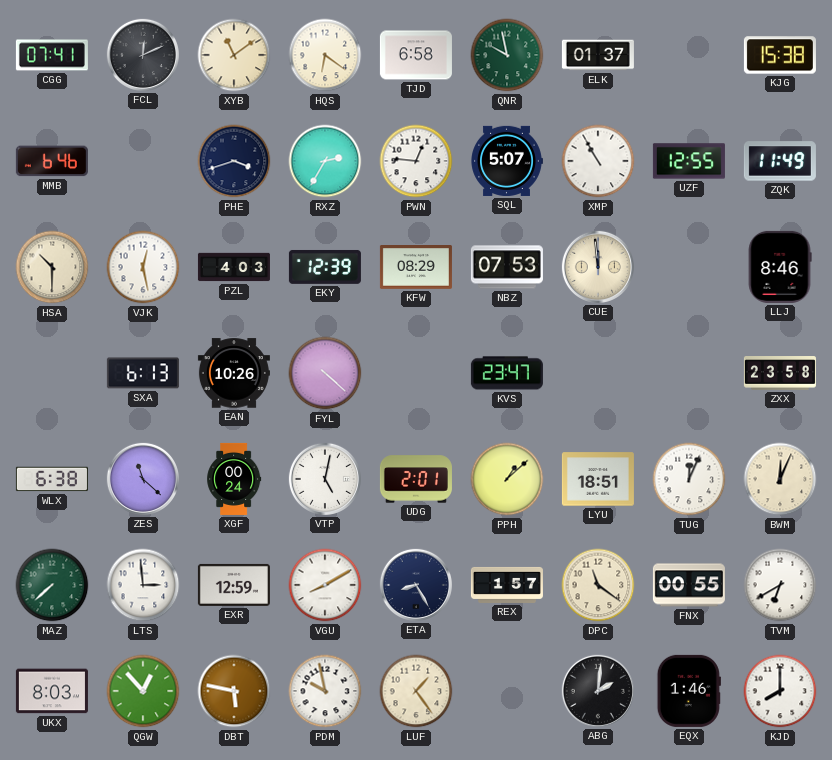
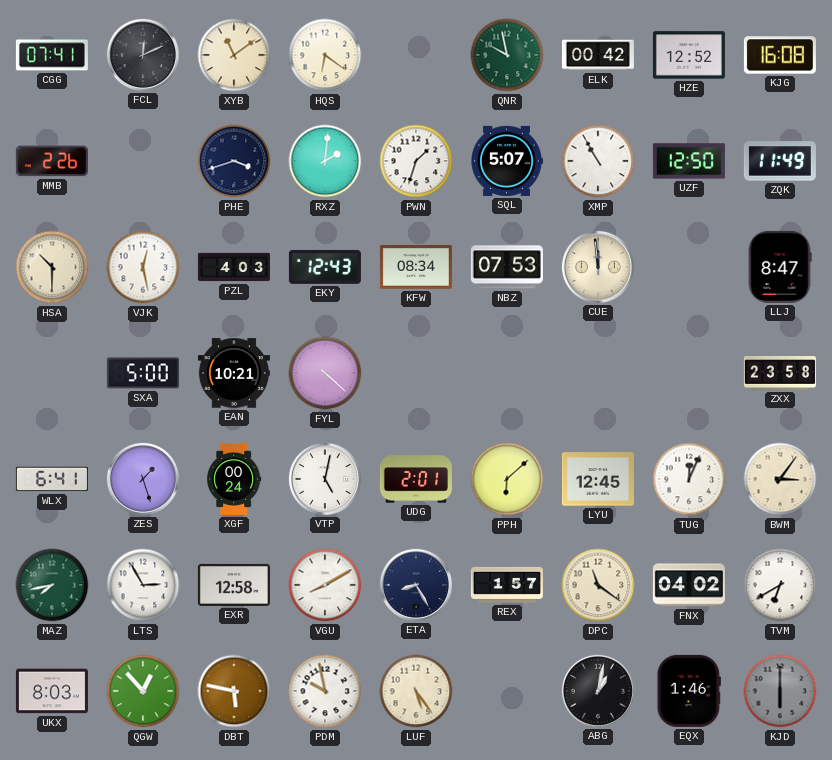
TJD: 6:58 -> none (416, 55)
ELK: 01:37 -> 00:42 (598, 55)
HZE: none -> 12:52 (689, 55)
KJG: 15:38 -> 16:08 (780, 55)
MMB: 6:46 -> 2:26 (52, 161)
RXZ: 2:35 -> 2:01 (325, 161)
PWN: 12:46 -> 1:33 (416, 161)
UZF: 12:55 -> 12:50 (689, 161)
EKY: 12:39 -> 12:43 (325, 267)
KFW: 08:29 -> 08:34 (416, 268)
LLJ: 8:46 -> 8:47 (780, 267)
SXA: 6:13 -> 5:00 (143, 373)
EAN: 10:26 -> 10:21 (234, 373)
KVS: 23:47 -> none (507, 373)
WLX: 6:38 -> 6:41 (52, 479)
ZES: 11:22 -> 1:27 (143, 479)
PPH: 1:08 -> 6:08 (507, 479)
LYU: 18:51 -> 12:45 (598, 479)
BWM: 12:04 -> 3:06 (780, 479)
MAZ: 7:38 -> 7:43 (52, 585)
LTS: 2:59 -> 2:55 (143, 585)
EXR: 12:59 -> 12:58 (234, 585)
FNX: 00:55 -> 04:02 (689, 585)
LUF: 1:24 -> 5:24 (416, 691)
ABG: 2:01 -> 1:02 (598, 691)
KJD: 8:00 -> 6:00 (780, 691)
KJD dial: white -> grey (780, 691)
